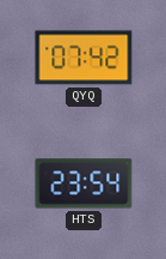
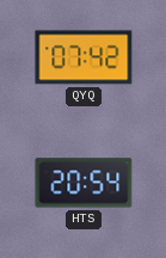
HTS: 23:54 -> 20:54 (84, 183)
